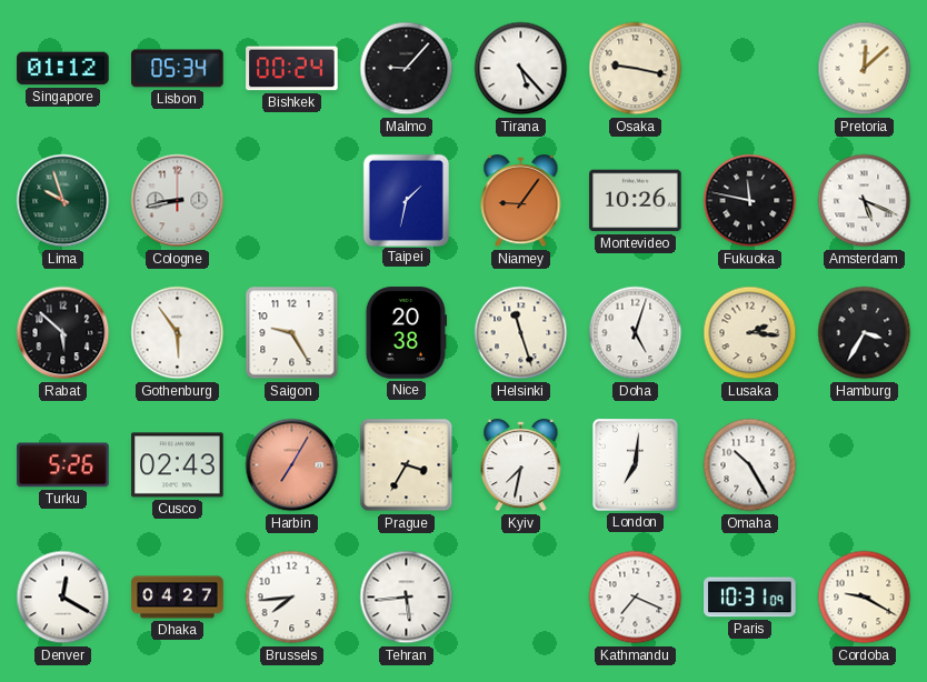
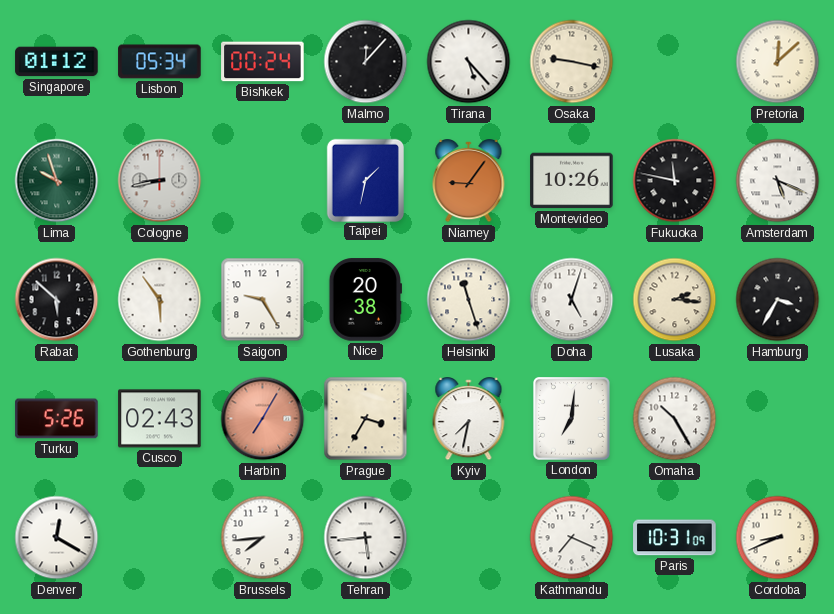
Malmo: 9:07 -> 12:07 (366, 62)
Dhaka: 04:27 -> none (178, 598)
Cordoba: 9:20 -> 8:41 (778, 538)
